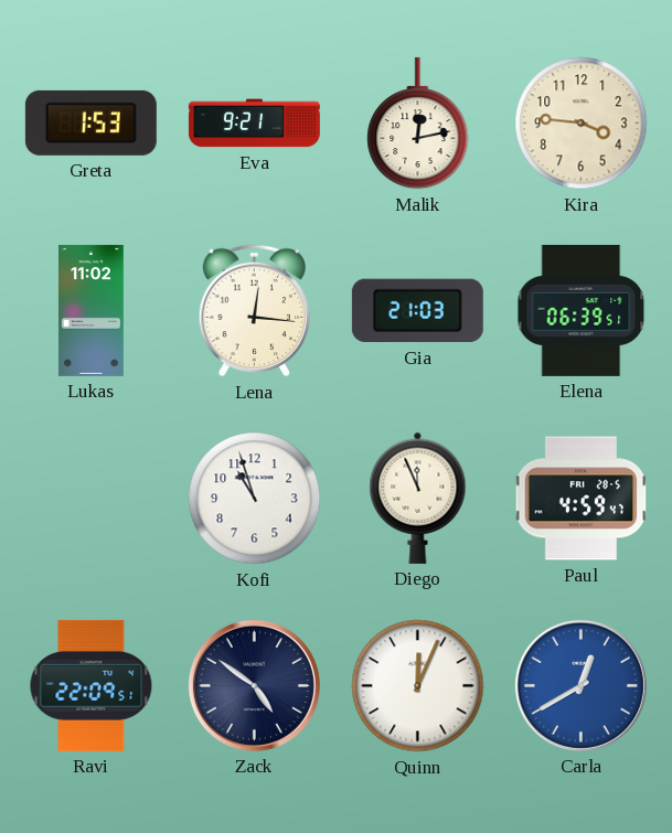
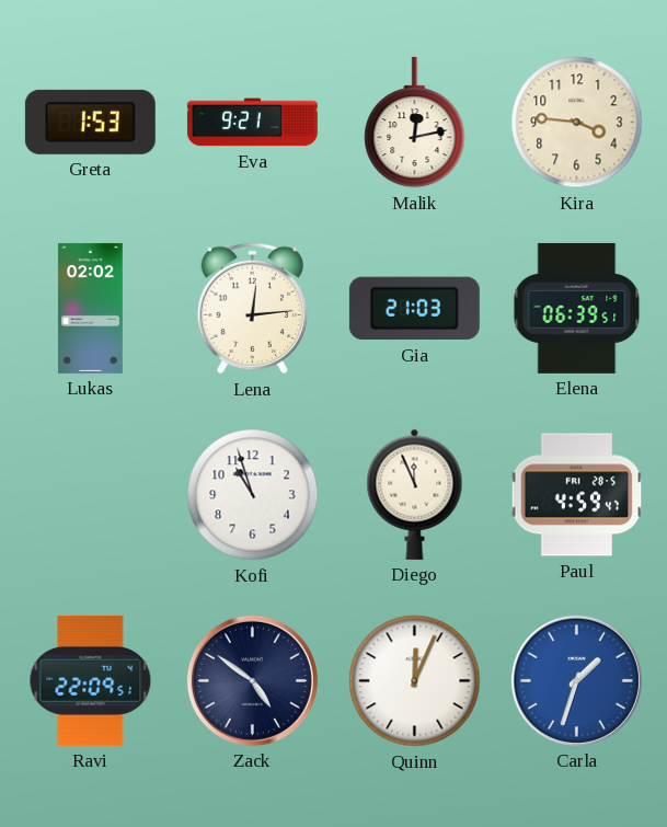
Lukas: 11:02 -> 02:02 (90, 308)
Lena: 12:16 -> 12:14 (252, 309)
Carla: 12:40 -> 1:33 (576, 680)
